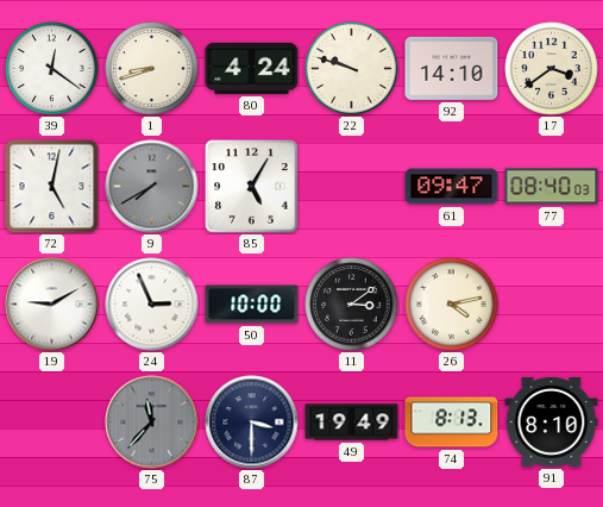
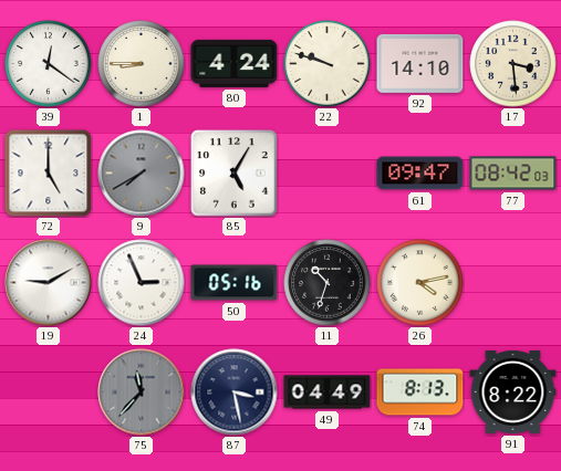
1: 8:42 -> 8:45 (142, 64)
17: 3:39 -> 3:29 (513, 64)
72: 5:02 -> 5:00 (49, 174)
77: 08:40 -> 08:42 (513, 174)
50: 10:00 -> 05:16 (235, 283)
11: 3:09 -> 10:33 (328, 283)
87: 3:30 -> 3:28 (235, 393)
49: 19:49 -> 04:49 (328, 393)
91: 8:10 -> 8:22 (513, 391)
